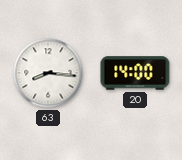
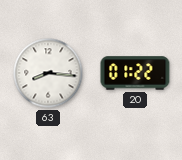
20: 14:00 -> 01:22 (135, 73)
